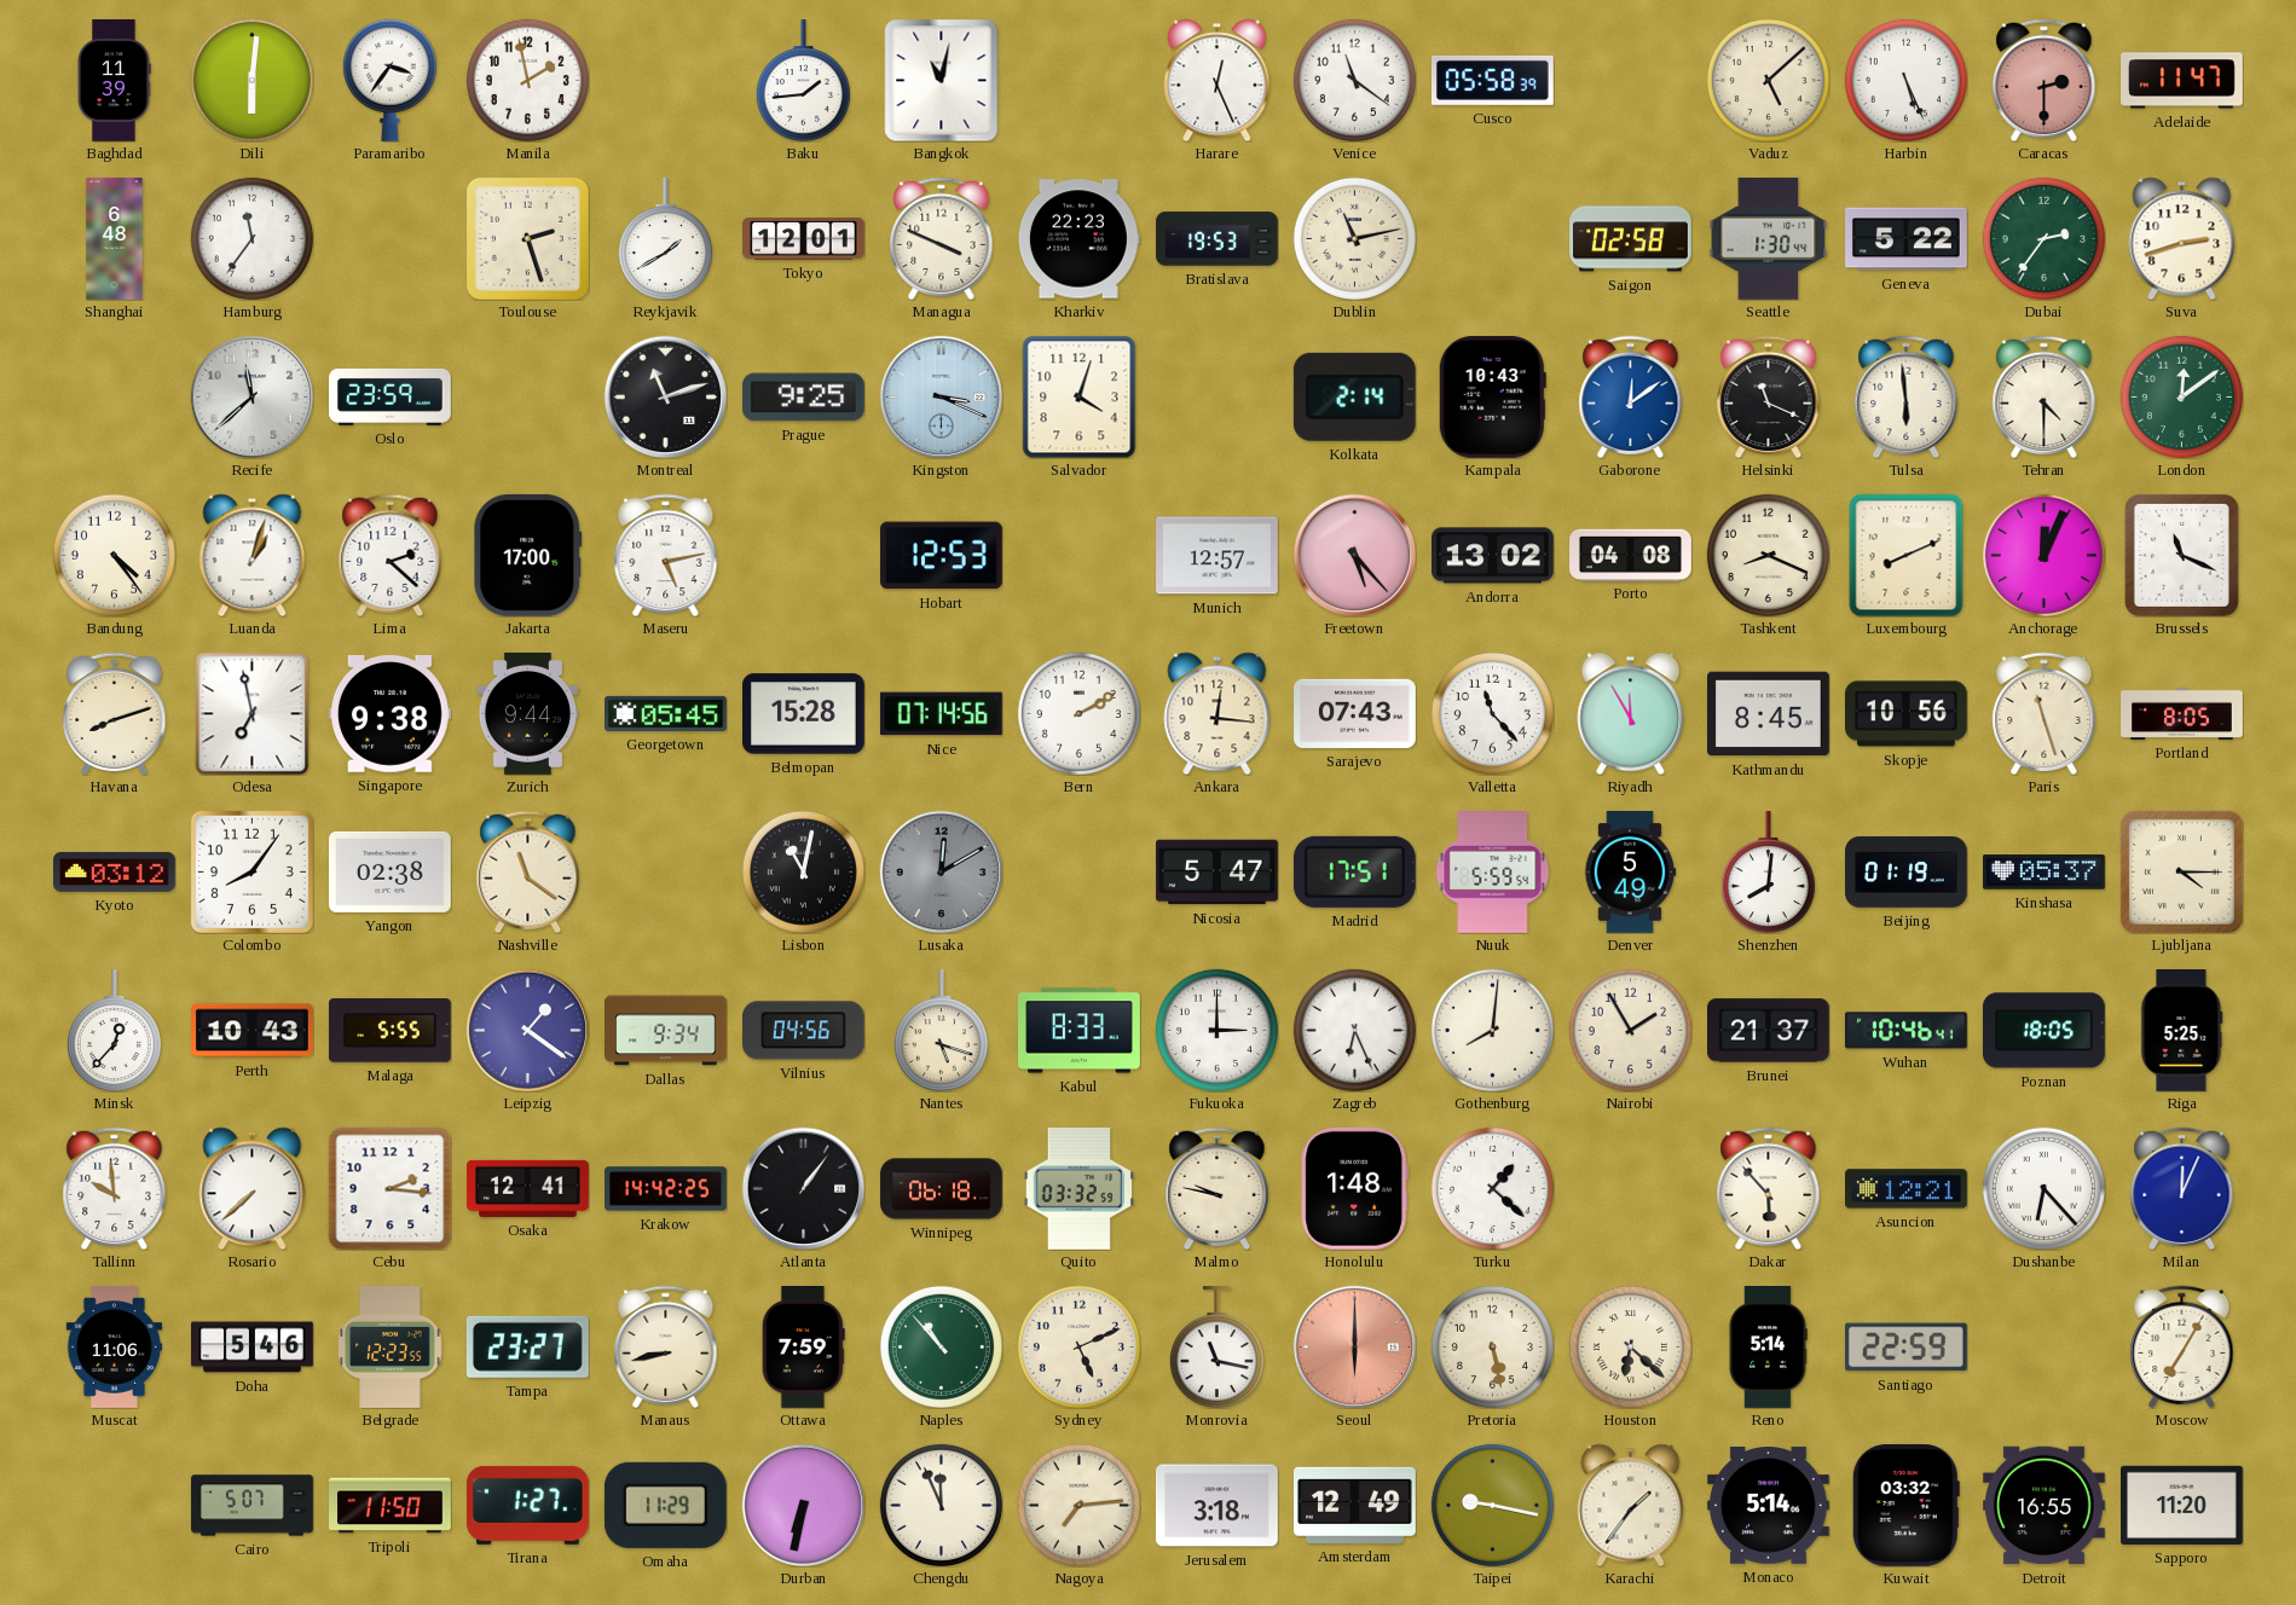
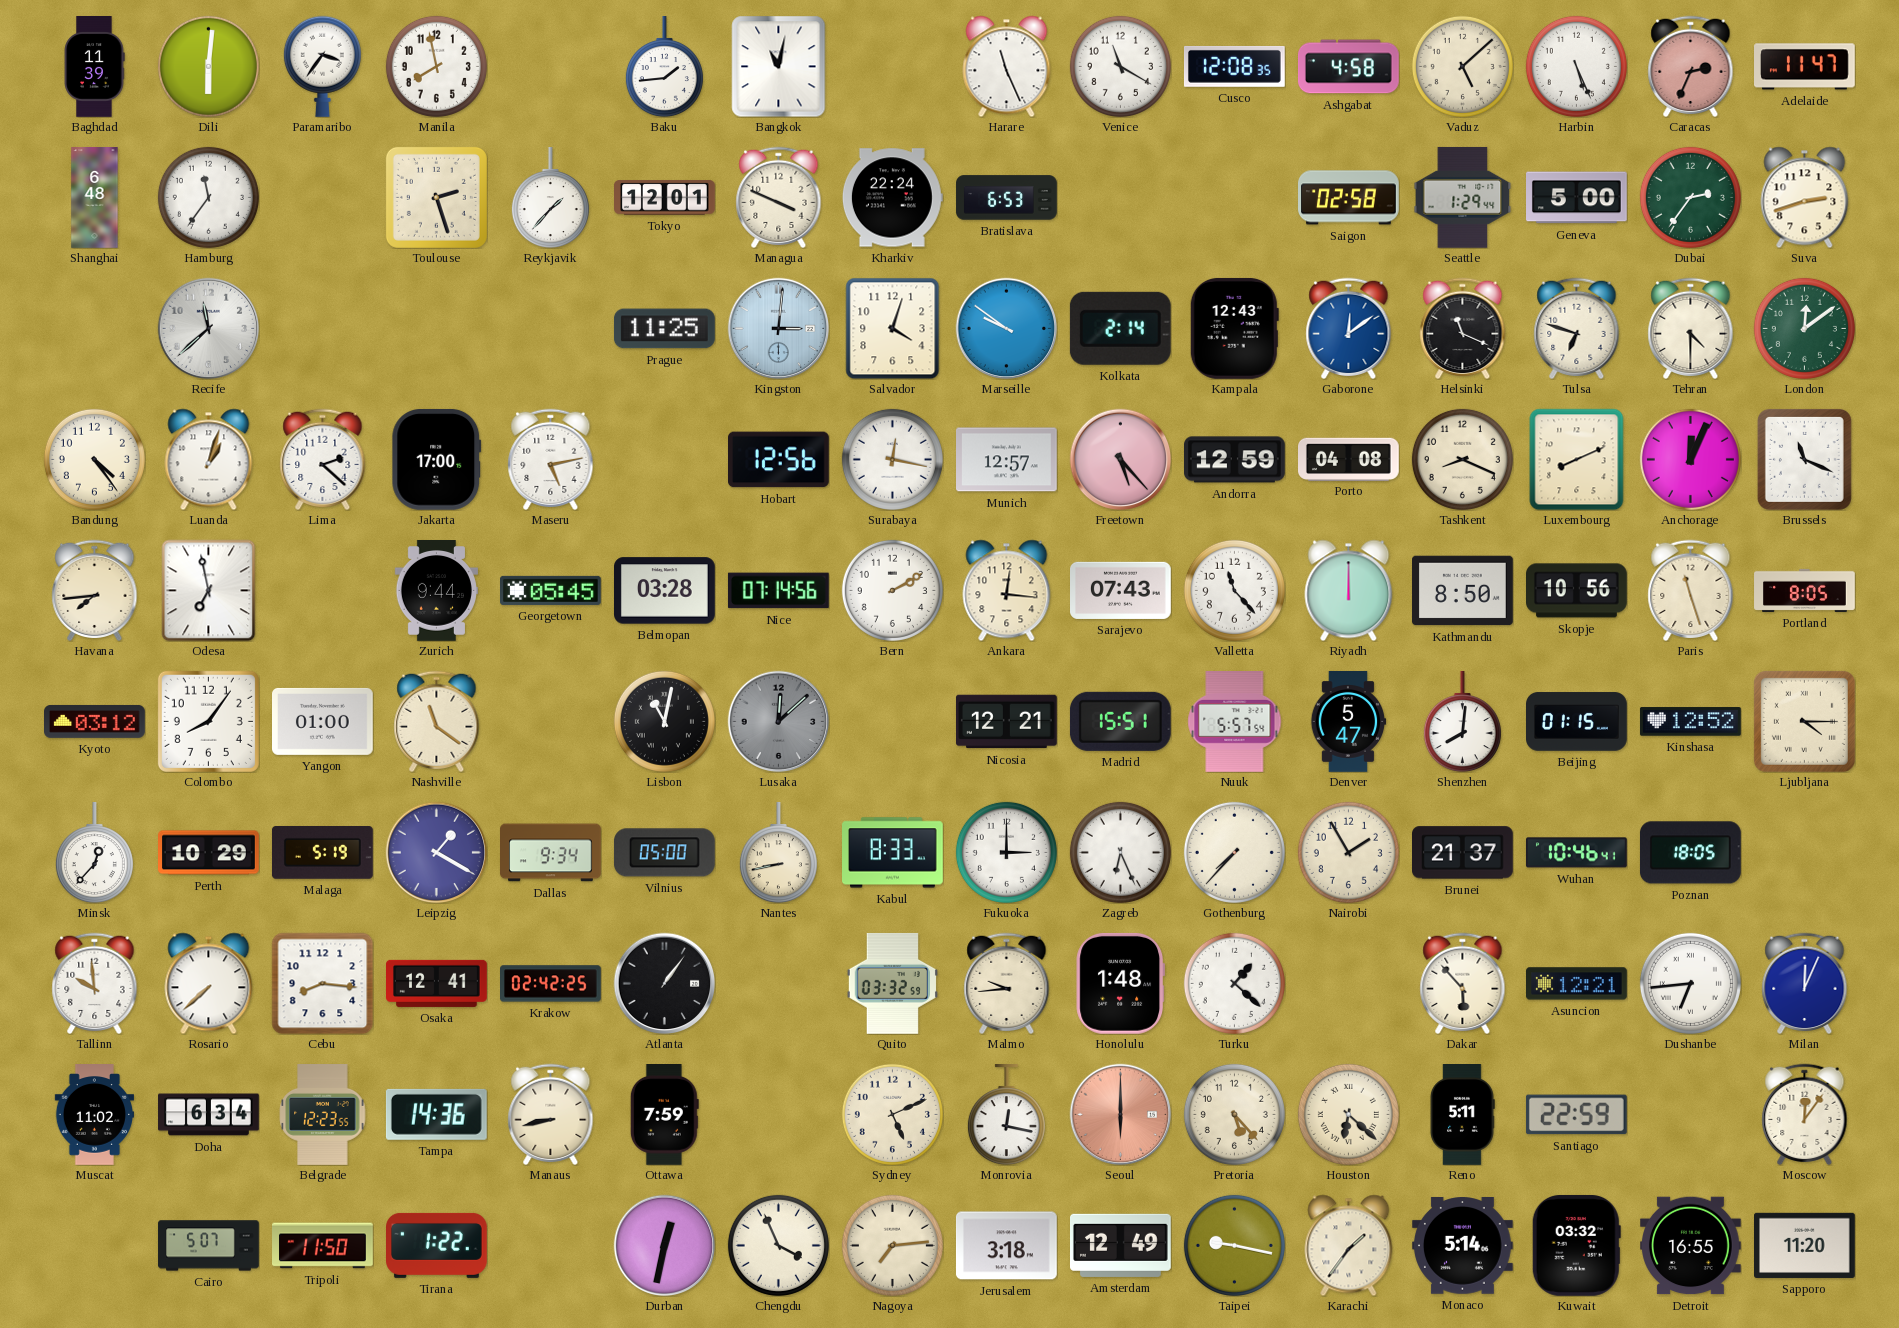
Manila: 1:58 -> 7:58 (436, 66)
Harare: 12:26 -> 11:26 (1007, 66)
Venice: 11:21 -> 11:20 (1120, 66)
Cusco: 05:58 -> 12:08 (1234, 66)
Ashgabat: none -> 4:58 (1349, 67)
Caracas: 2:30 -> 2:34 (1691, 66)
Reykjavik: 1:40 -> 1:37 (550, 198)
Kharkiv: 22:23 -> 22:24 (892, 198)
Bratislava: 19:53 -> 6:53 (1007, 198)
Dublin: 11:13 -> none (1354, 238)
Seattle: 1:30 -> 1:29 (1463, 197)
Geneva: 5:22 -> 5:00 (1577, 198)
Oslo: 23:59 -> none (391, 396)
Montreal: 11:12 -> none (665, 396)
Prague: 9:25 -> 11:25 (664, 329)
Kingston: 3:19 -> 3:01 (778, 328)
Marseille: none -> 9:51 (1006, 328)
Kampala: 10:43 -> 12:43 (1234, 328)
Tulsa: 5:59 -> 6:48 (1577, 328)
Hobart: 12:53 -> 12:56 (779, 460)
Surabaya: none -> 12:17 (892, 459)
Andorra: 13:02 -> 12:59 (1235, 460)
Havana: 8:12 -> 7:44 (95, 590)
Singapore: 9:38 -> none (389, 714)
Belmopan: 15:28 -> 03:28 (665, 591)
Riyadh: 11:55 -> 12:00 (1349, 590)
Kathmandu: 8:45 -> 8:50 (1463, 591)
Yangon: 02:38 -> 01:00 (323, 721)
Lusaka: 12:10 -> 12:08 (778, 721)
Nicosia: 5:47 -> 12:21 (1007, 722)
Madrid: 17:51 -> 15:51 (1120, 721)
Nuuk: 5:59 -> 5:57 (1235, 722)
Denver: 5:49 -> 5:47 (1348, 722)
Beijing: 01:19 -> 01:15 (1577, 722)
Kinshasa: 05:37 -> 12:52 (1690, 722)
Perth: 10:43 -> 10:29 (209, 853)
Malaga: 5:55 -> 5:19 (322, 853)
Leipzig: 1:21 -> 1:20 (436, 852)
Vilnius: 04:56 -> 05:00 (664, 853)
Nantes: 5:18 -> 8:43 (778, 853)
Gothenburg: 8:01 -> 7:37 (1234, 852)
Riga: 5:25 -> none (2182, 1031)
Cebu: 2:16 -> 8:16 (322, 983)
Krakow: 14:42 -> 02:42 (551, 984)
Winnipeg: 06:18 -> none (942, 1189)
Malmo: 9:47 -> 9:44 (1007, 983)
Dushanbe: 6:23 -> 6:44 (1690, 983)
Muscat: 11:06 -> 11:02 (94, 1115)
Doha: 5:46 -> 6:34 (209, 1115)
Tampa: 23:27 -> 14:36 (436, 1114)
Naples: 10:53 -> none (941, 1346)
Monrovia: 11:17 -> 12:17 (1006, 1115)
Pretoria: 5:28 -> 5:23 (1234, 1114)
Reno: 5:14 -> 5:11 (1462, 1115)
Moscow: 7:05 -> 12:06 (1805, 1114)
Tirana: 1:27 -> 1:22 (437, 1245)
Omaha: 11:29 -> none (665, 1505)
Durban: 6:32 -> 12:32 (664, 1245)
Chengdu: 11:56 -> 3:56 (778, 1245)
